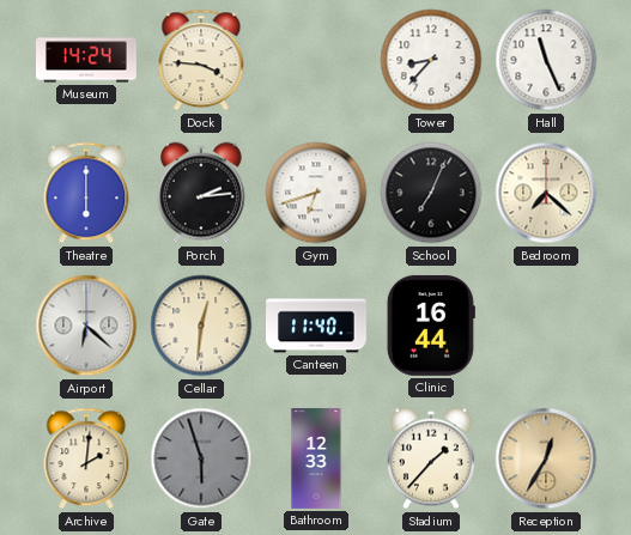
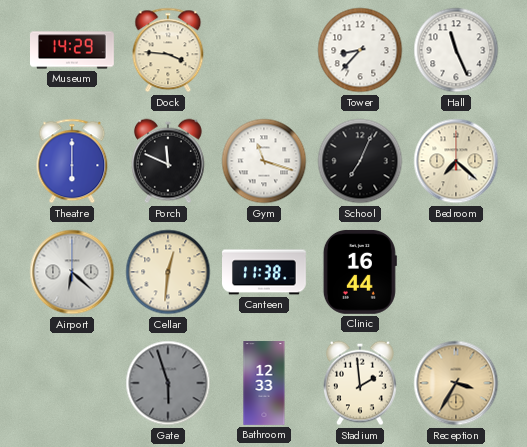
Museum: 14:24 -> 14:29 (73, 50)
Porch: 2:14 -> 11:49 (168, 161)
Gym: 6:42 -> 11:18 (264, 161)
Canteen: 11:40 -> 11:38 (265, 272)
Archive: 2:01 -> none (86, 458)
Stadium: 1:37 -> 1:59 (360, 383)
Reception: 12:35 -> 3:35 (456, 383)
